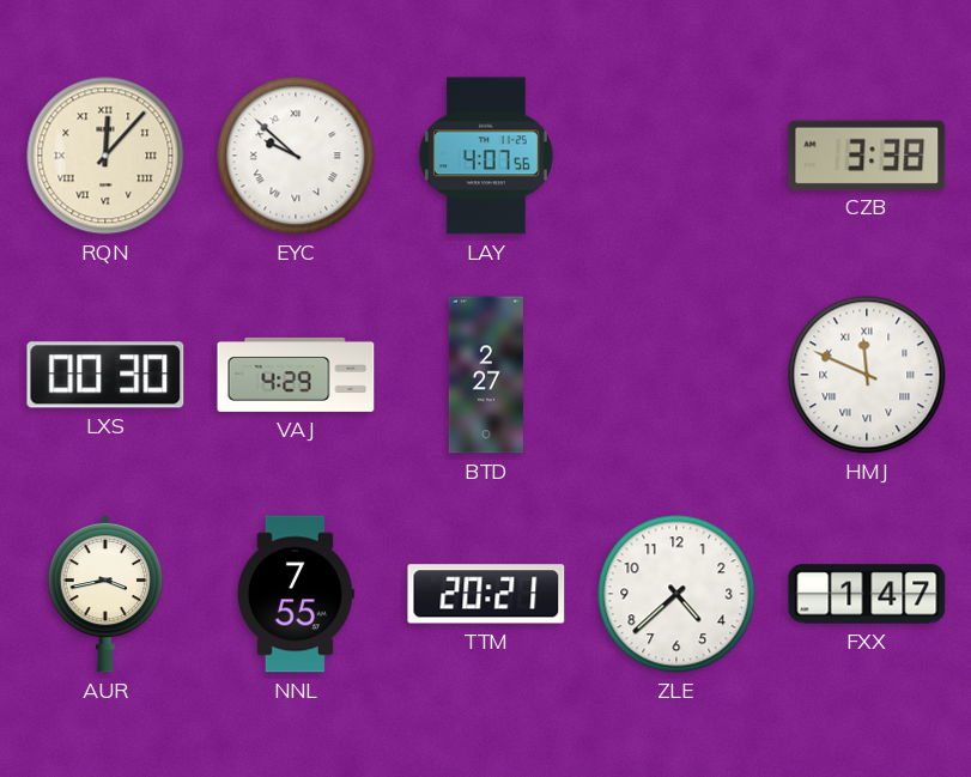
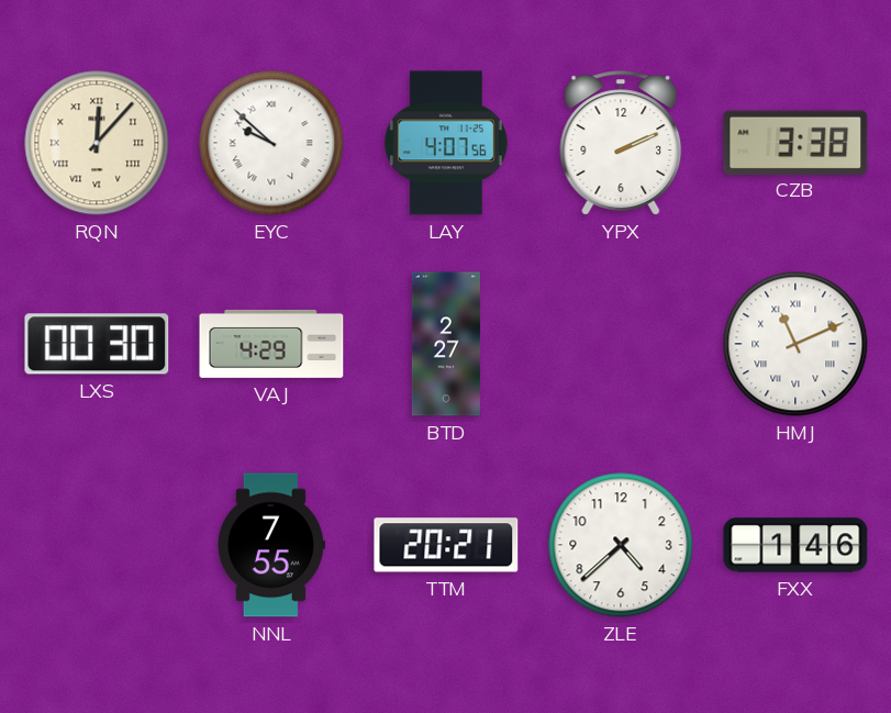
YPX: none -> 2:11 (621, 143)
HMJ: 11:49 -> 11:11 (795, 344)
AUR: 3:43 -> none (104, 594)
FXX: 1:47 -> 1:46 (795, 545)
